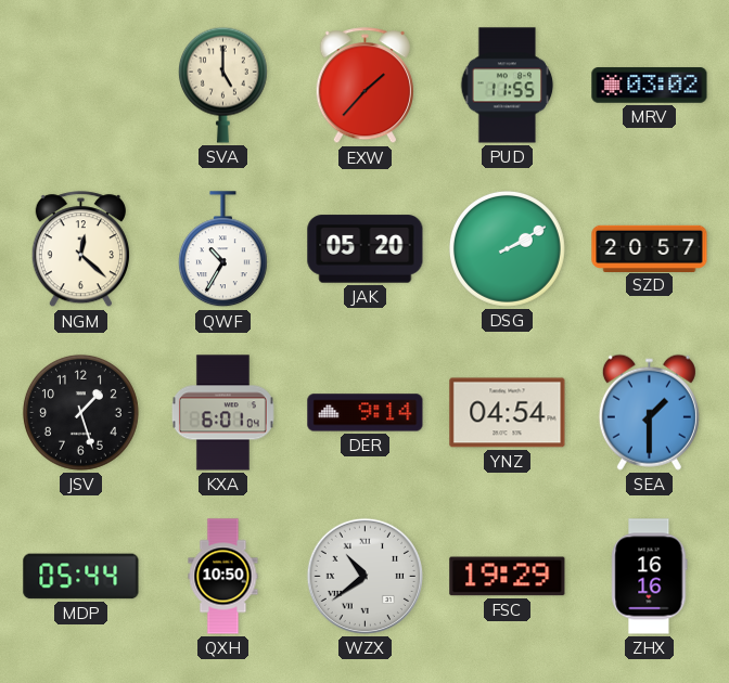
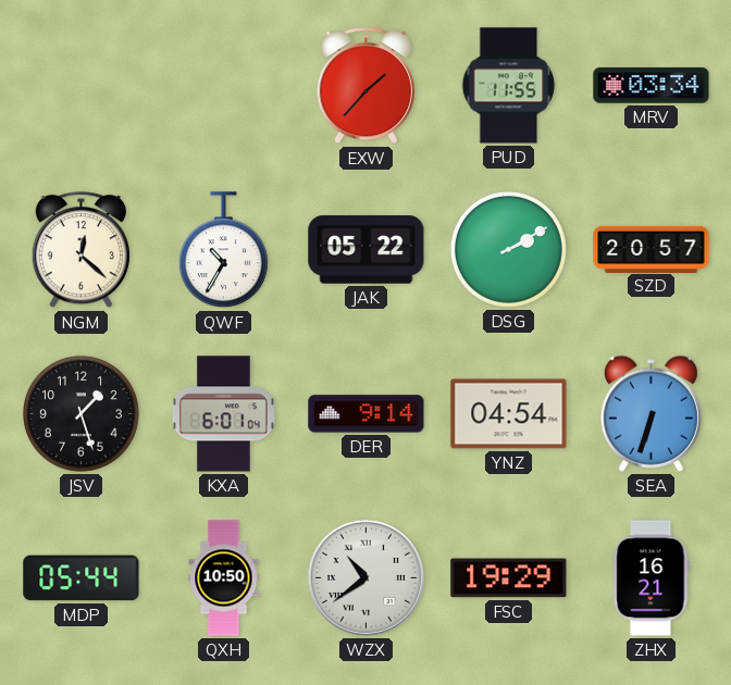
SVA: 5:00 -> none (222, 85)
MRV: 03:02 -> 03:34 (652, 86)
JAK: 05:20 -> 05:22 (367, 250)
SEA: 1:30 -> 6:33 (651, 413)
ZHX: 16:16 -> 16:21 (652, 578)
